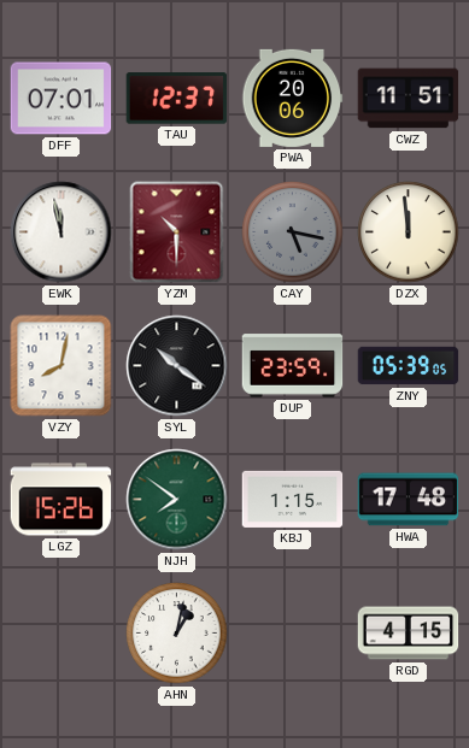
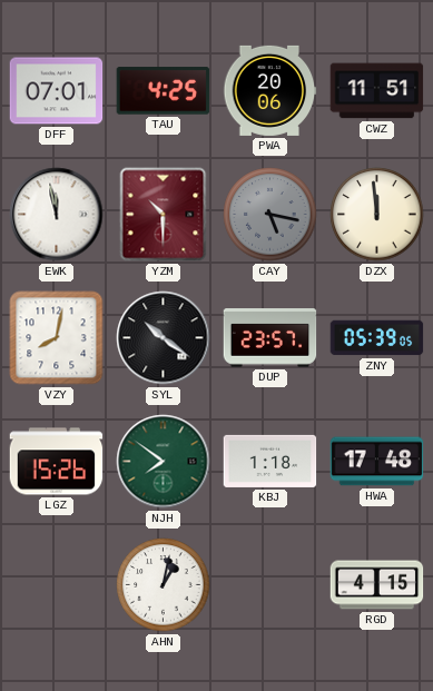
TAU: 12:37 -> 4:25 (164, 91)
DUP: 23:59 -> 23:57 (270, 338)
KBJ: 1:15 -> 1:18 (270, 461)
